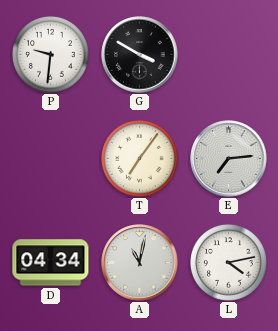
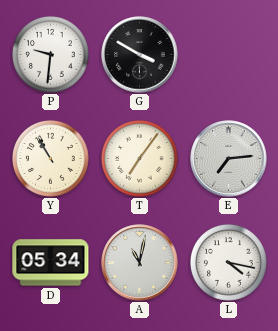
Y: none -> 10:55 (50, 158)
D: 04:34 -> 05:34 (51, 263)
L: 4:13 -> 4:17 (228, 262)
